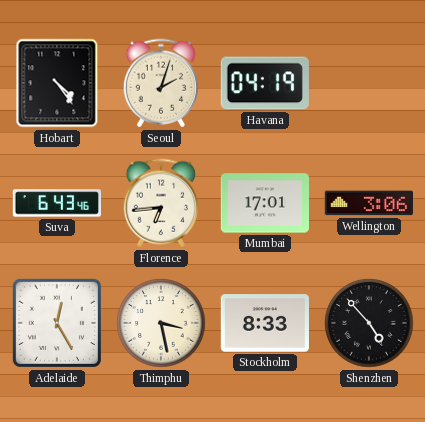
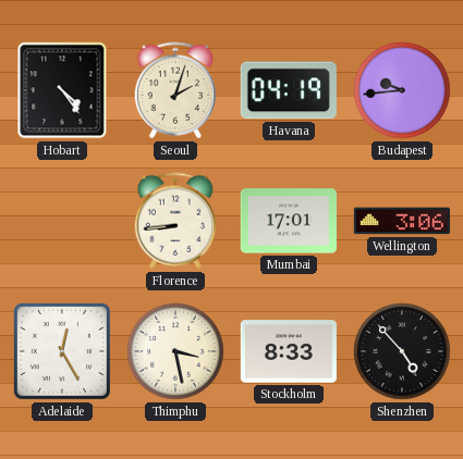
Budapest: none -> 9:44 (402, 90)
Suva: 6:43 -> none (56, 203)
Florence: 6:44 -> 8:44 (174, 221)
